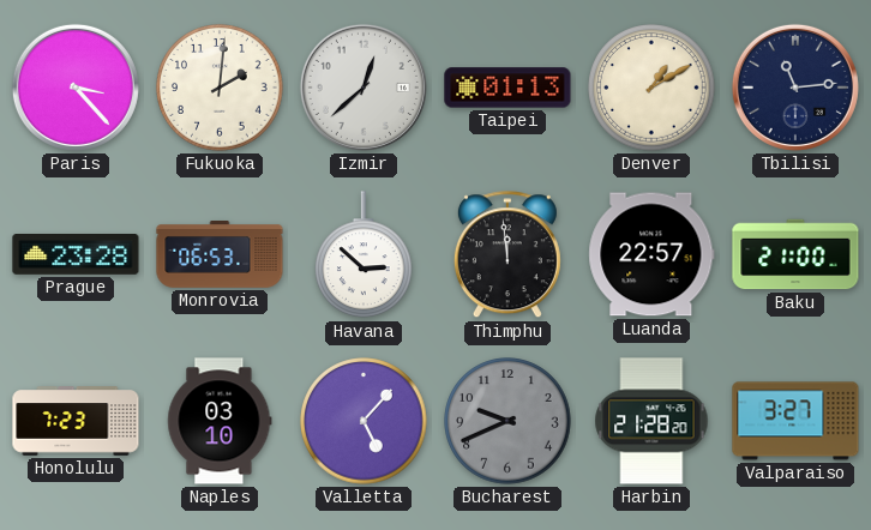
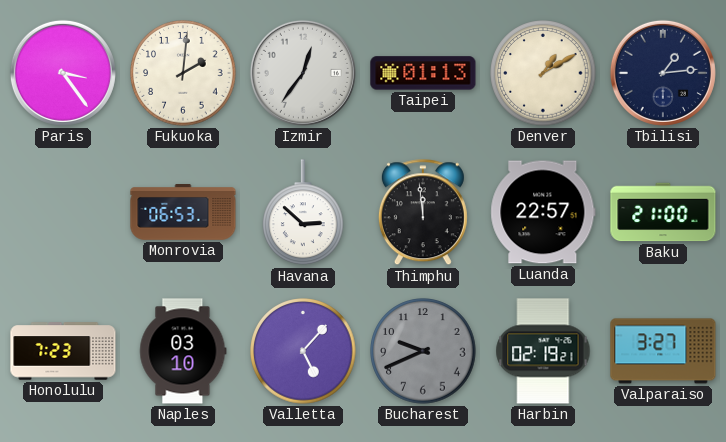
Paris: 3:23 -> 3:24 (63, 73)
Izmir: 12:38 -> 12:36 (303, 73)
Tbilisi: 11:14 -> 1:14 (663, 73)
Prague: 23:28 -> none (76, 255)
Harbin: 21:28 -> 02:19 (543, 351)
